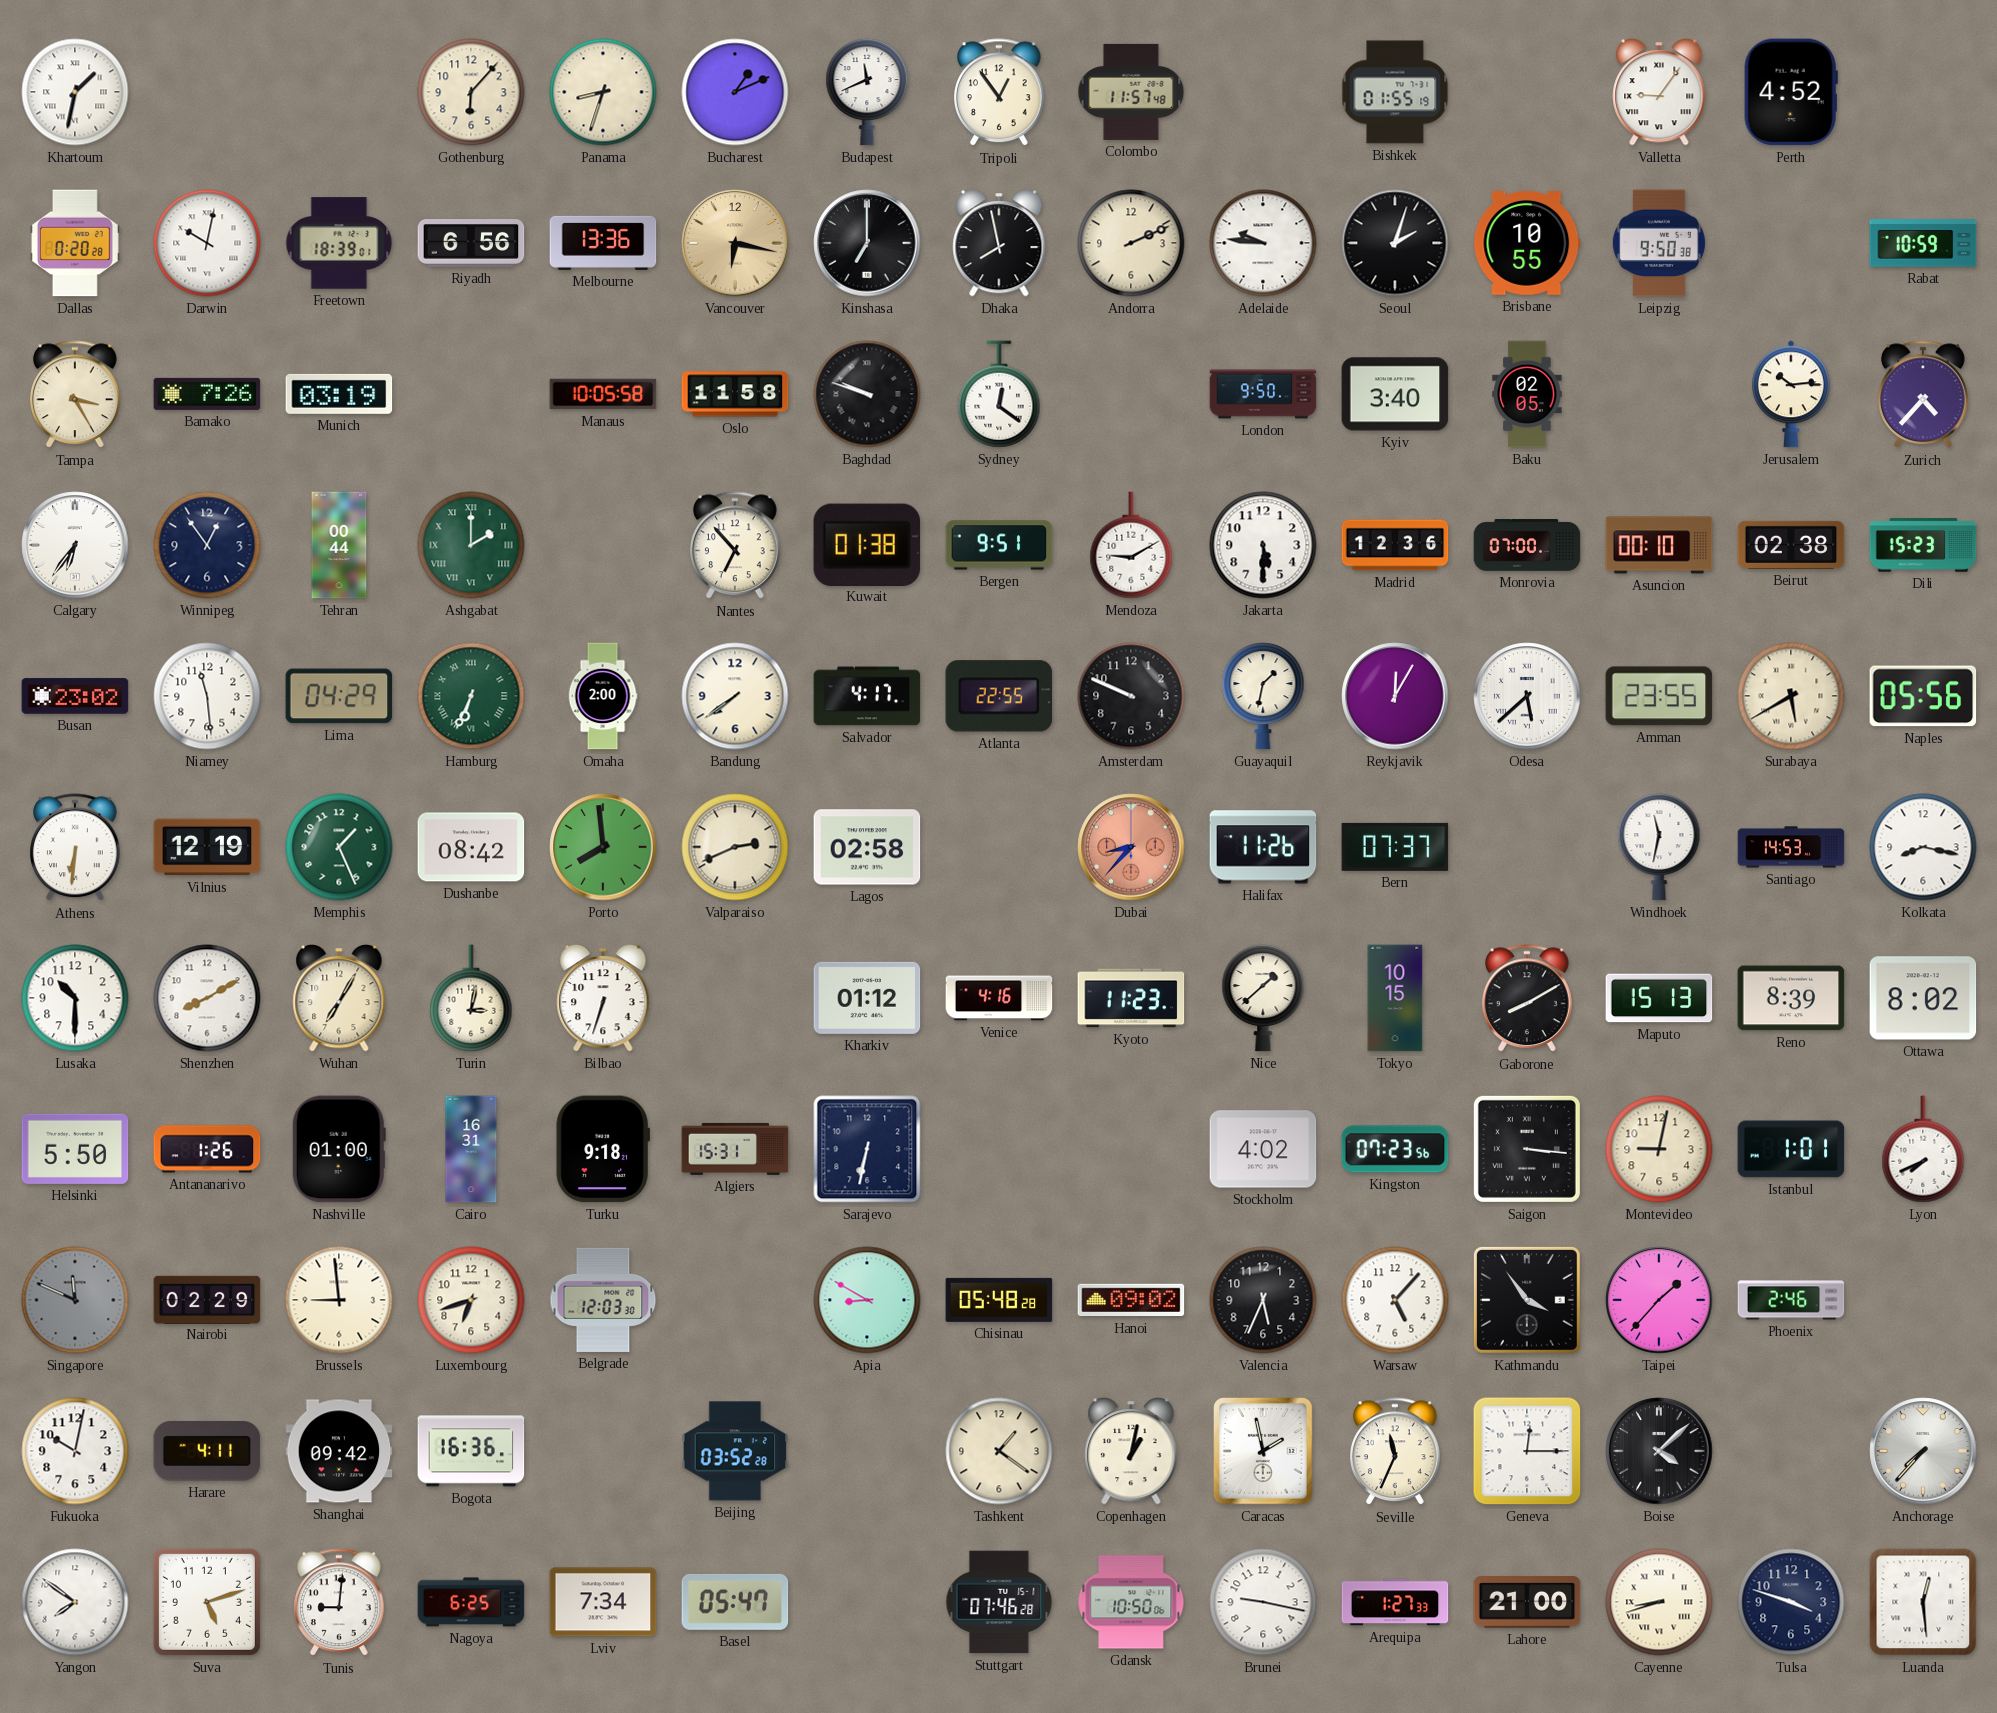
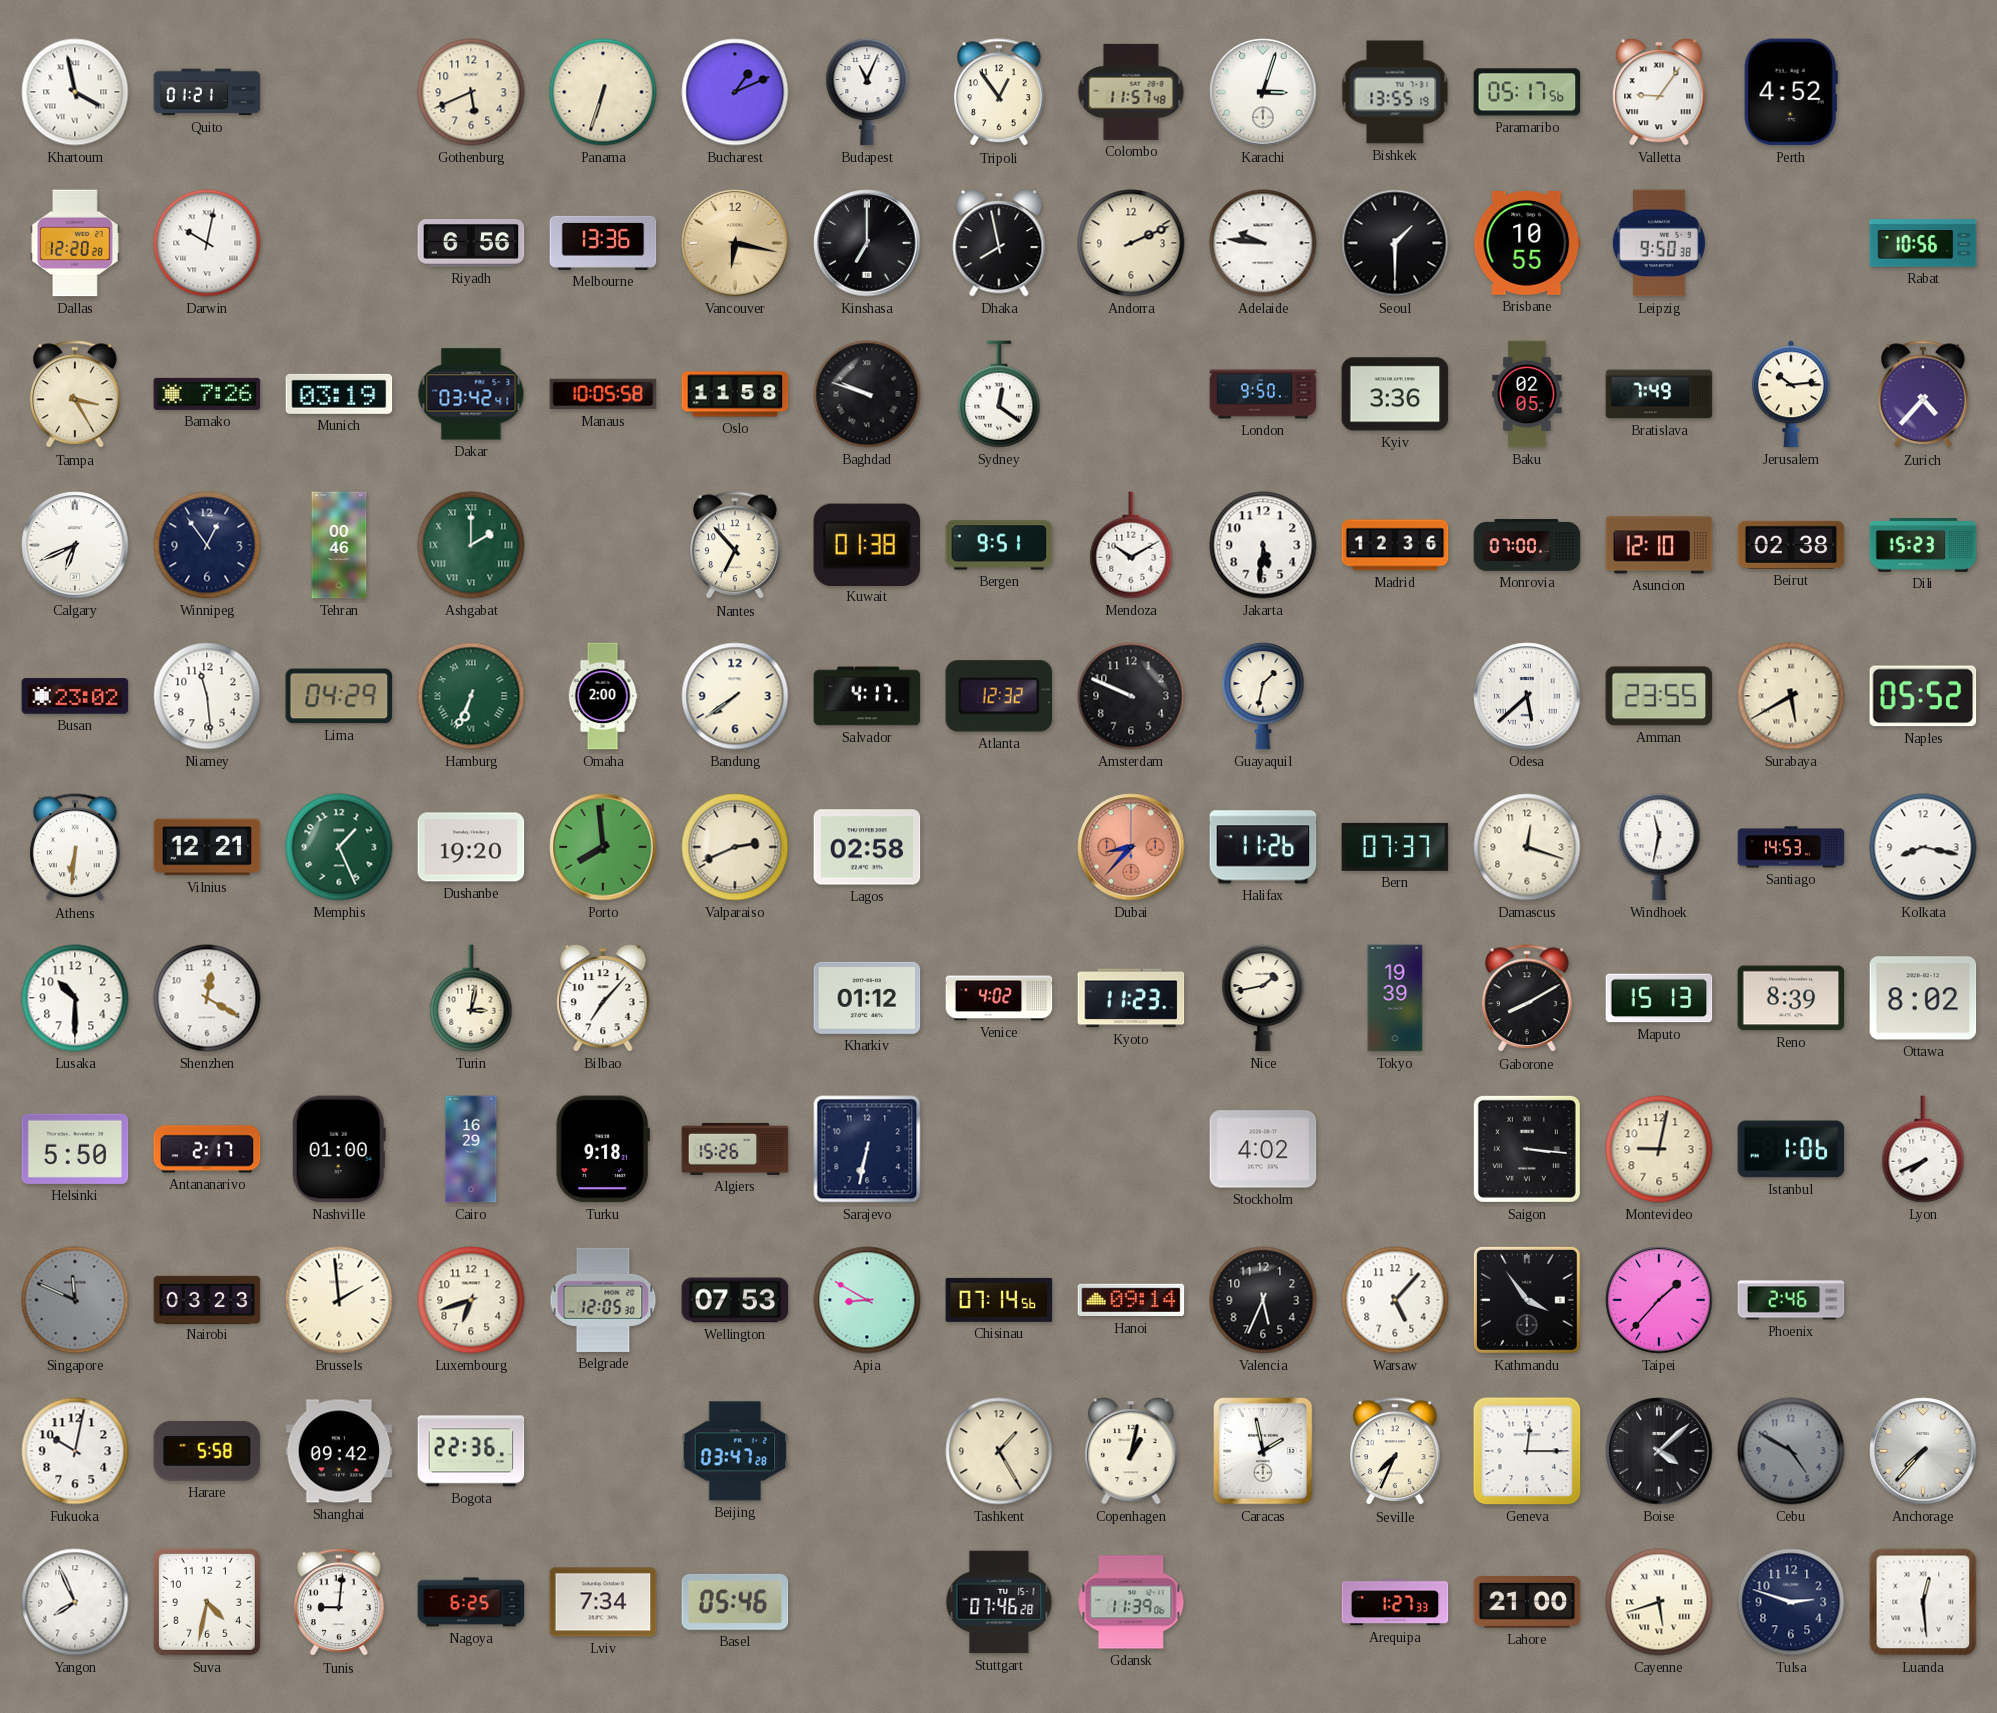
Khartoum: 1:32 -> 3:58 (75, 92)
Quito: none -> 01:21 (207, 92)
Gothenburg: 6:07 -> 5:41 (471, 92)
Panama: 8:33 -> 6:33 (603, 92)
Budapest: 11:41 -> 11:04 (867, 92)
Karachi: none -> 3:03 (1263, 92)
Bishkek: 01:55 -> 13:55 (1395, 92)
Paramaribo: none -> 05:17 (1527, 92)
Dallas: 0:20 -> 12:20 (76, 243)
Freetown: 18:39 -> none (339, 243)
Seoul: 2:03 -> 1:30 (1395, 243)
Rabat: 10:59 -> 10:56 (1923, 243)
Dakar: none -> 03:42 (471, 394)
Kyiv: 3:40 -> 3:36 (1395, 394)
Bratislava: none -> 7:49 (1659, 394)
Calgary: 6:36 -> 6:41 (75, 545)
Tehran: 00:44 -> 00:46 (339, 545)
Mendoza: 9:10 -> 10:10 (1131, 545)
Jakarta: 5:30 -> 5:31 (1263, 545)
Asuncion: 00:10 -> 12:10 (1659, 545)
Atlanta: 22:55 -> 12:32 (999, 696)
Reykjavik: 12:05 -> none (1395, 696)
Naples: 05:56 -> 05:52 (1923, 696)
Vilnius: 12:19 -> 12:21 (207, 847)
Dushanbe: 08:42 -> 19:20 (471, 847)
Damascus: none -> 12:18 (1527, 847)
Shenzhen: 8:10 -> 12:20 (207, 998)
Wuhan: 7:05 -> none (339, 998)
Bilbao: 6:33 -> 7:07 (603, 998)
Venice: 4:16 -> 4:02 (999, 998)
Nice: 1:38 -> 1:43 (1263, 998)
Tokyo: 10:15 -> 19:39 (1395, 998)
Antananarivo: 1:26 -> 2:17 (207, 1149)
Cairo: 16:31 -> 16:29 (471, 1149)
Algiers: 15:31 -> 15:26 (735, 1149)
Kingston: 07:23 -> none (1395, 1149)
Istanbul: 1:01 -> 1:06 (1791, 1149)
Nairobi: 02:29 -> 03:23 (207, 1299)
Brussels: 8:59 -> 1:59 (339, 1300)
Belgrade: 12:03 -> 12:05 (603, 1300)
Wellington: none -> 07:53 (735, 1300)
Chisinau: 05:48 -> 07:14 (999, 1300)
Hanoi: 09:02 -> 09:14 (1131, 1300)
Harare: 4:11 -> 5:58 (207, 1451)
Bogota: 16:36 -> 22:36 (471, 1451)
Beijing: 03:52 -> 03:47 (735, 1451)
Tashkent: 1:21 -> 1:25 (999, 1451)
Seville: 11:34 -> 7:34 (1396, 1452)
Cebu: none -> 4:50 (1791, 1451)
Yangon: 7:51 -> 7:56 (75, 1602)
Suva: 5:12 -> 4:32 (207, 1602)
Basel: 05:47 -> 05:46 (735, 1602)
Gdansk: 10:50 -> 11:39 (1131, 1602)
Brunei: 9:17 -> none (1263, 1602)
Cayenne: 8:42 -> 5:42 (1659, 1602)
Tulsa: 3:48 -> 2:48 (1791, 1602)
